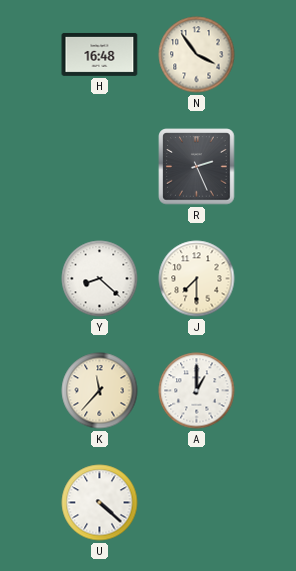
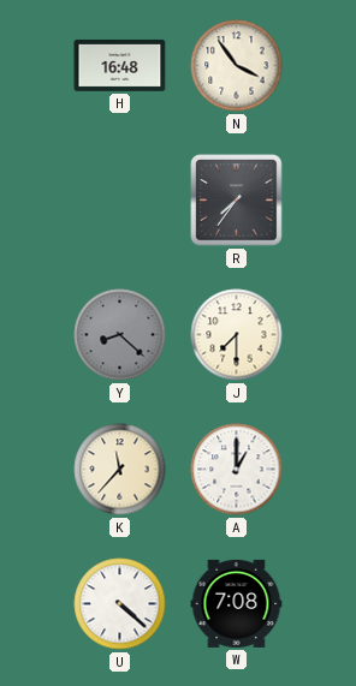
R: 2:26 -> 7:36 (237, 201)
Y dial: white -> grey (120, 335)
W: none -> 7:08 (237, 603)
